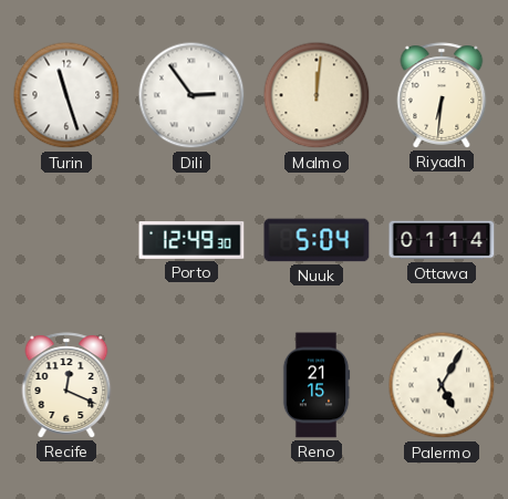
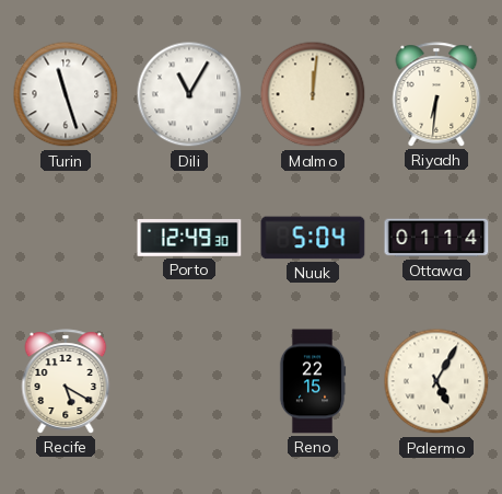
Dili: 2:54 -> 11:05 (189, 94)
Recife: 12:19 -> 5:20 (66, 381)
Reno: 21:15 -> 22:15 (313, 381)
